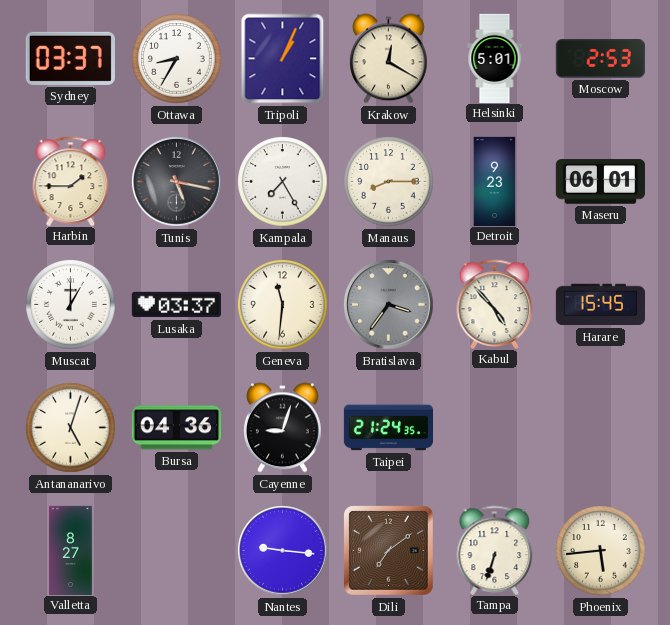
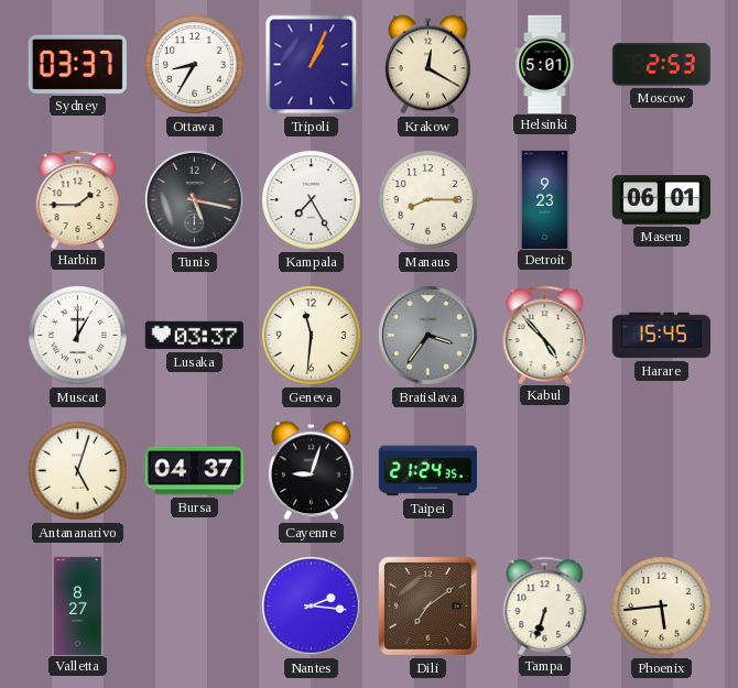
Bursa: 04:36 -> 04:37 (194, 471)
Nantes: 9:16 -> 2:16 (312, 607)
